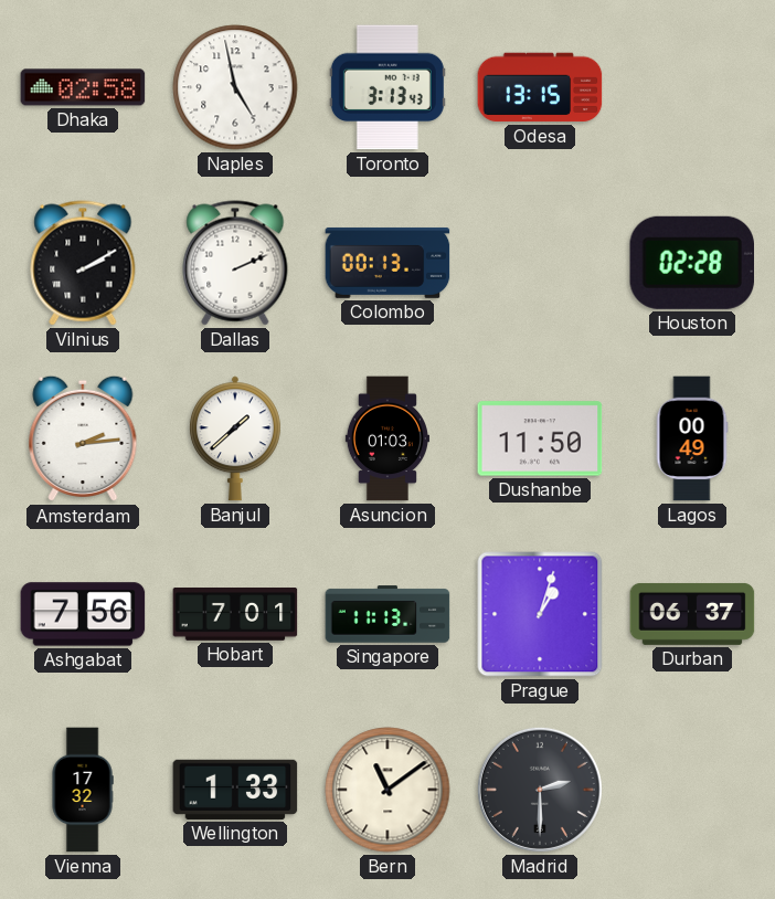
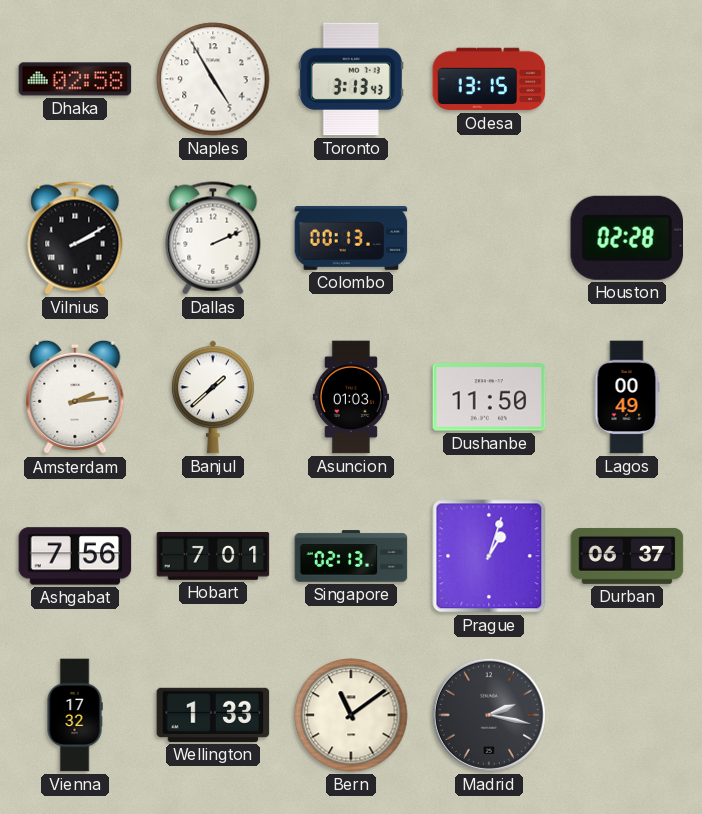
Naples: 4:58 -> 4:55 (213, 79)
Singapore: 11:13 -> 02:13 (351, 556)
Madrid: 2:30 -> 2:17 (489, 715)
